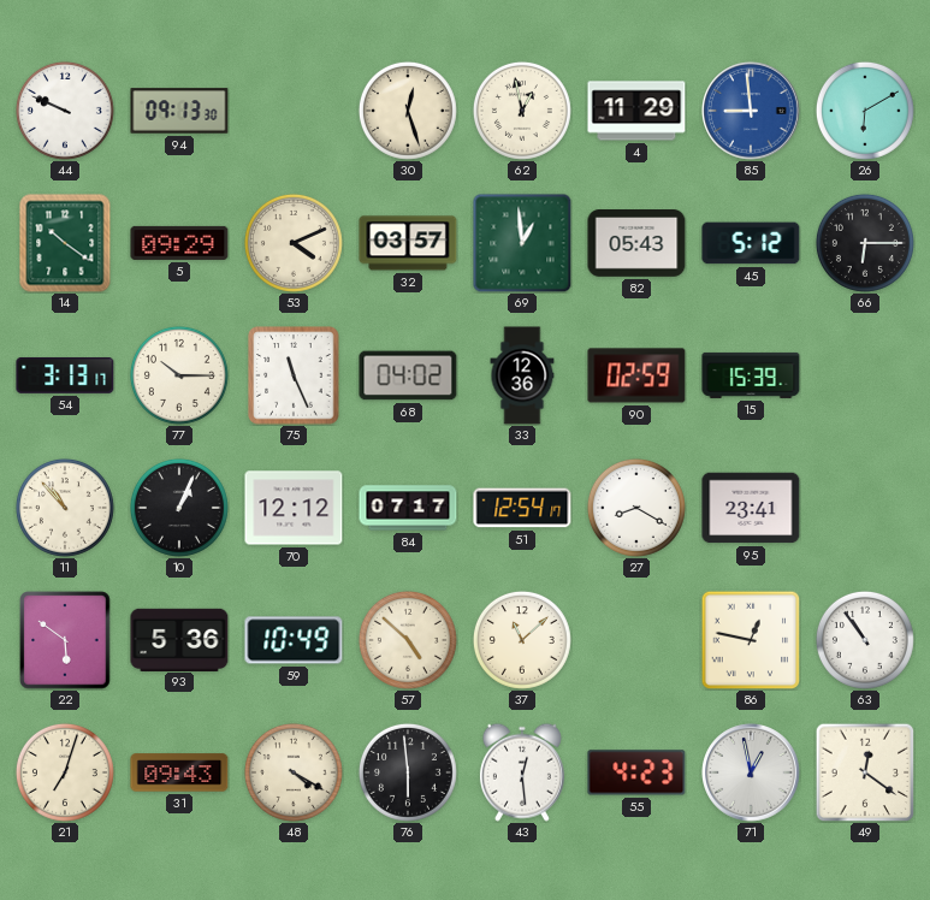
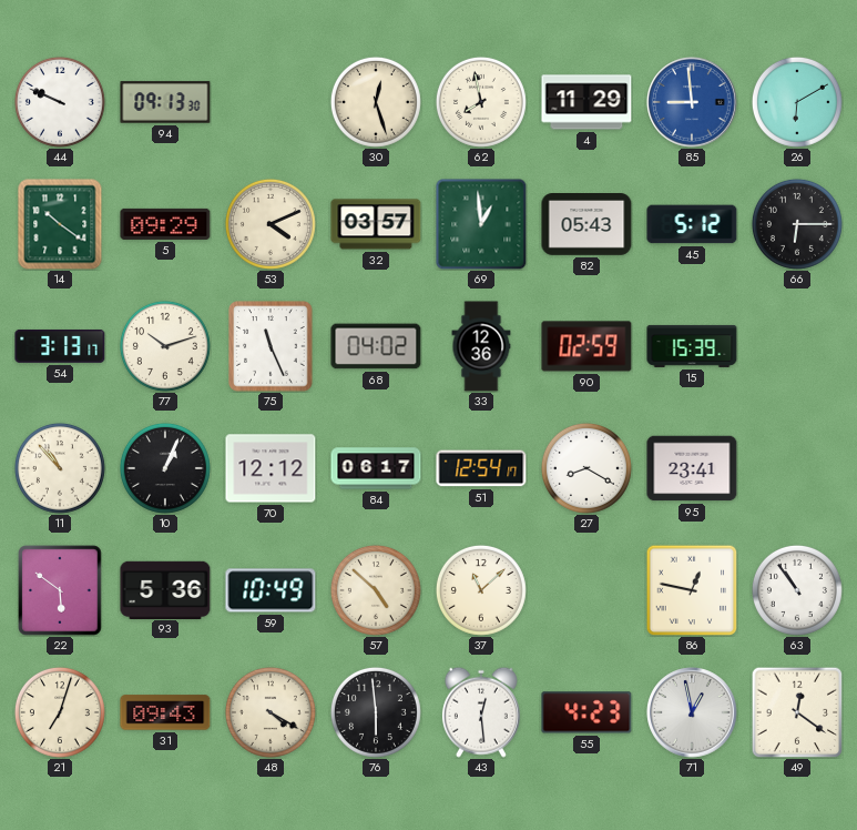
62: 12:58 -> 7:58 (481, 102)
77: 10:15 -> 10:12 (165, 346)
84: 07:17 -> 06:17 (376, 468)
